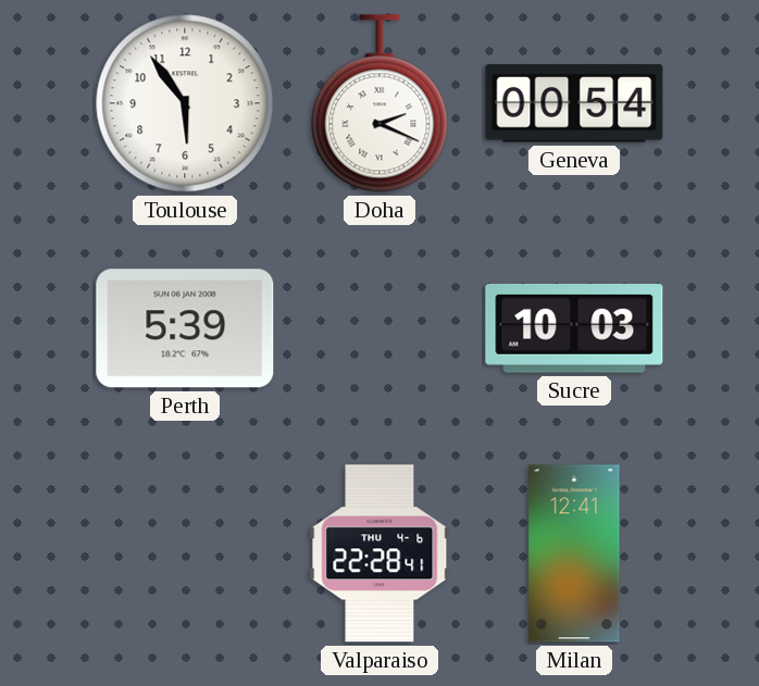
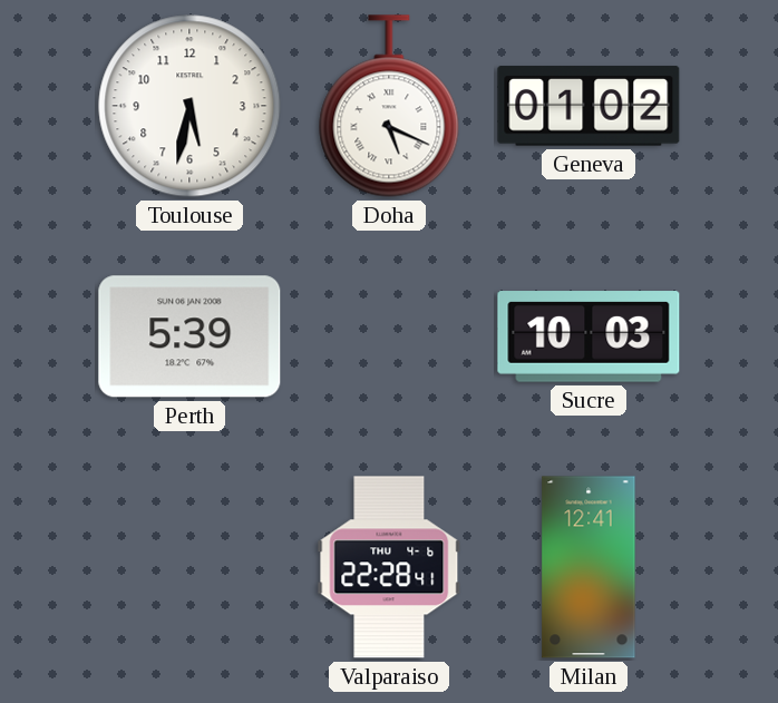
Toulouse: 5:54 -> 5:32 (189, 106)
Doha: 2:19 -> 5:19 (389, 106)
Geneva: 00:54 -> 01:02 (589, 106)
